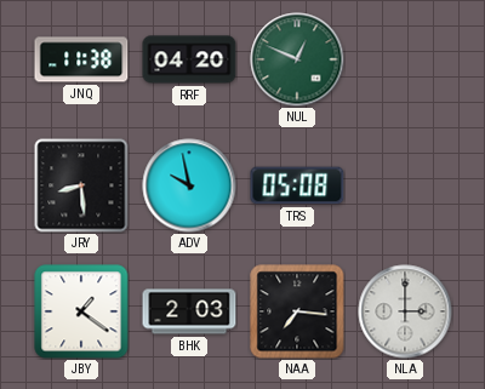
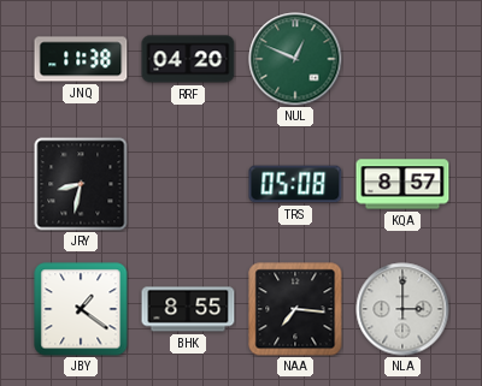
JRY: 8:29 -> 8:32 (81, 184)
ADV: 9:58 -> none (189, 185)
KQA: none -> 8:57 (402, 184)
BHK: 2:03 -> 8:55 (188, 309)
